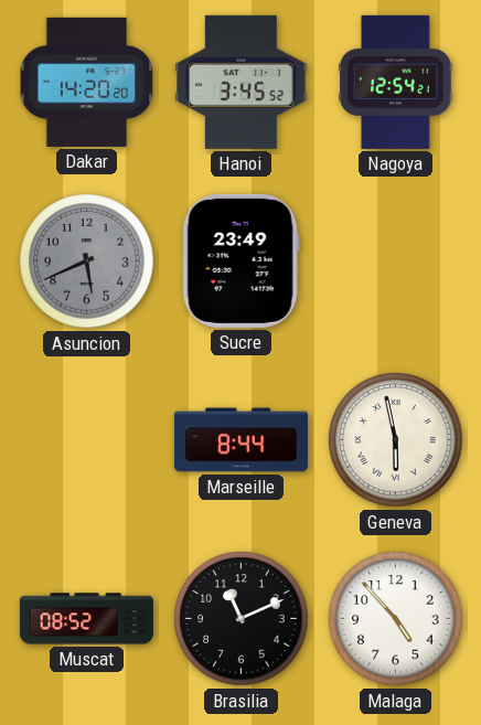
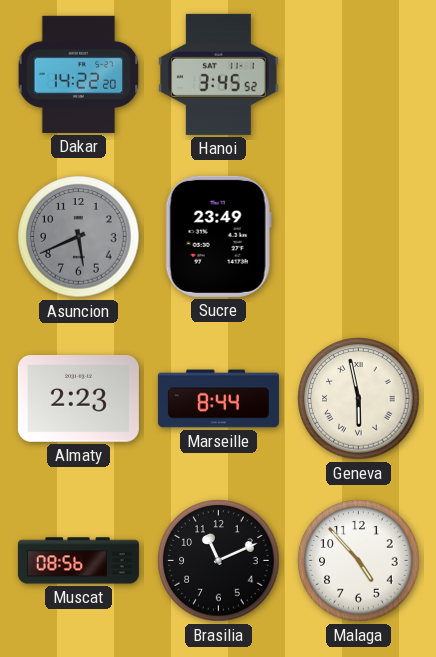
Dakar: 14:20 -> 14:22 (79, 74)
Nagoya: 12:54 -> none (396, 82)
Almaty: none -> 2:23 (78, 399)
Muscat: 08:52 -> 08:56 (78, 561)
